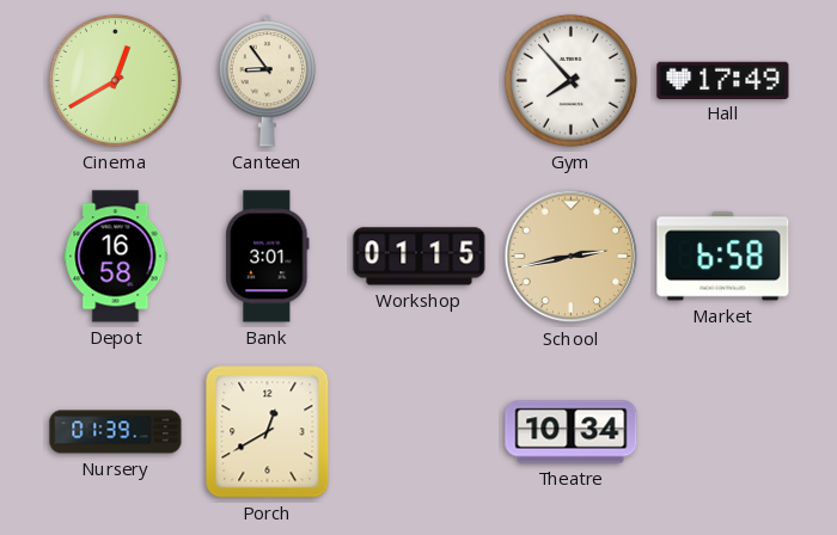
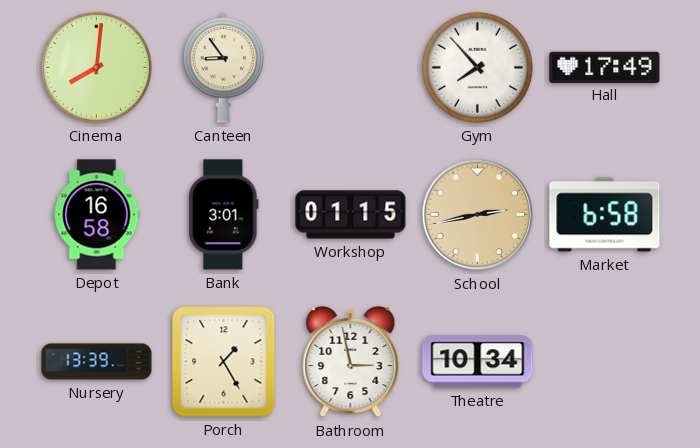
Cinema: 12:40 -> 8:01 (96, 67)
Nursery: 01:39 -> 13:39 (97, 362)
Porch: 12:40 -> 1:25 (224, 362)
Bathroom: none -> 2:58 (351, 362)
